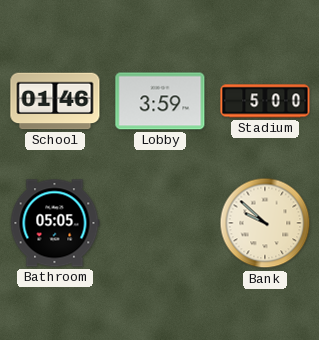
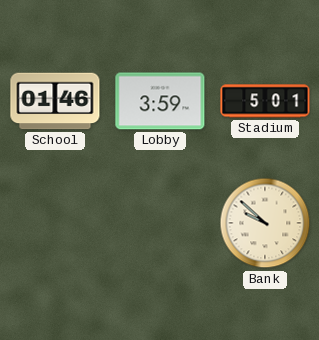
Stadium: 5:00 -> 5:01 (265, 101)
Bathroom: 05:05 -> none (55, 223)
